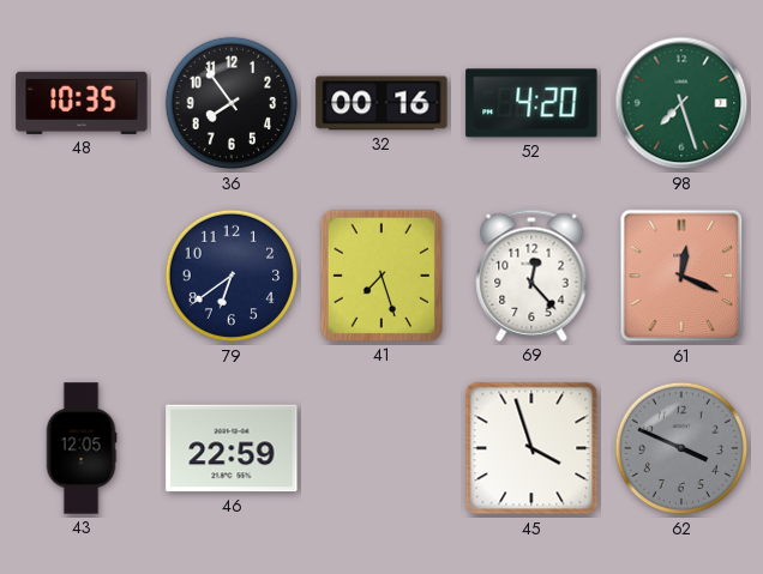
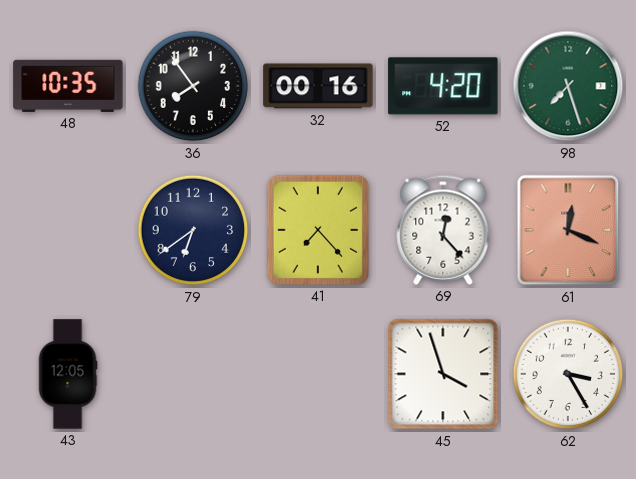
41: 7:27 -> 7:23 (318, 230)
46: 22:59 -> none (232, 448)
62: 3:49 -> 3:25 (568, 374)
62 dial: grey -> white (568, 374)
